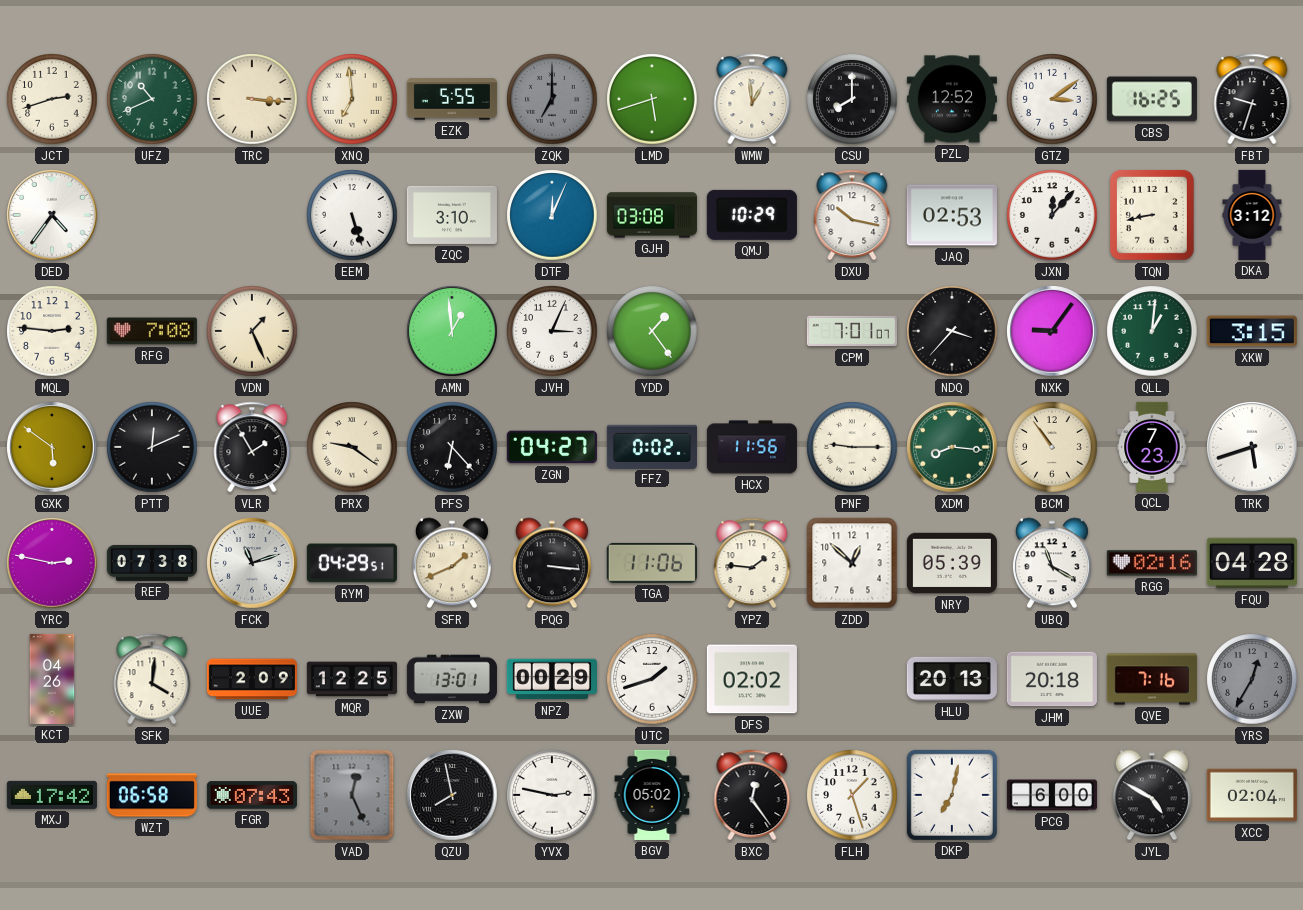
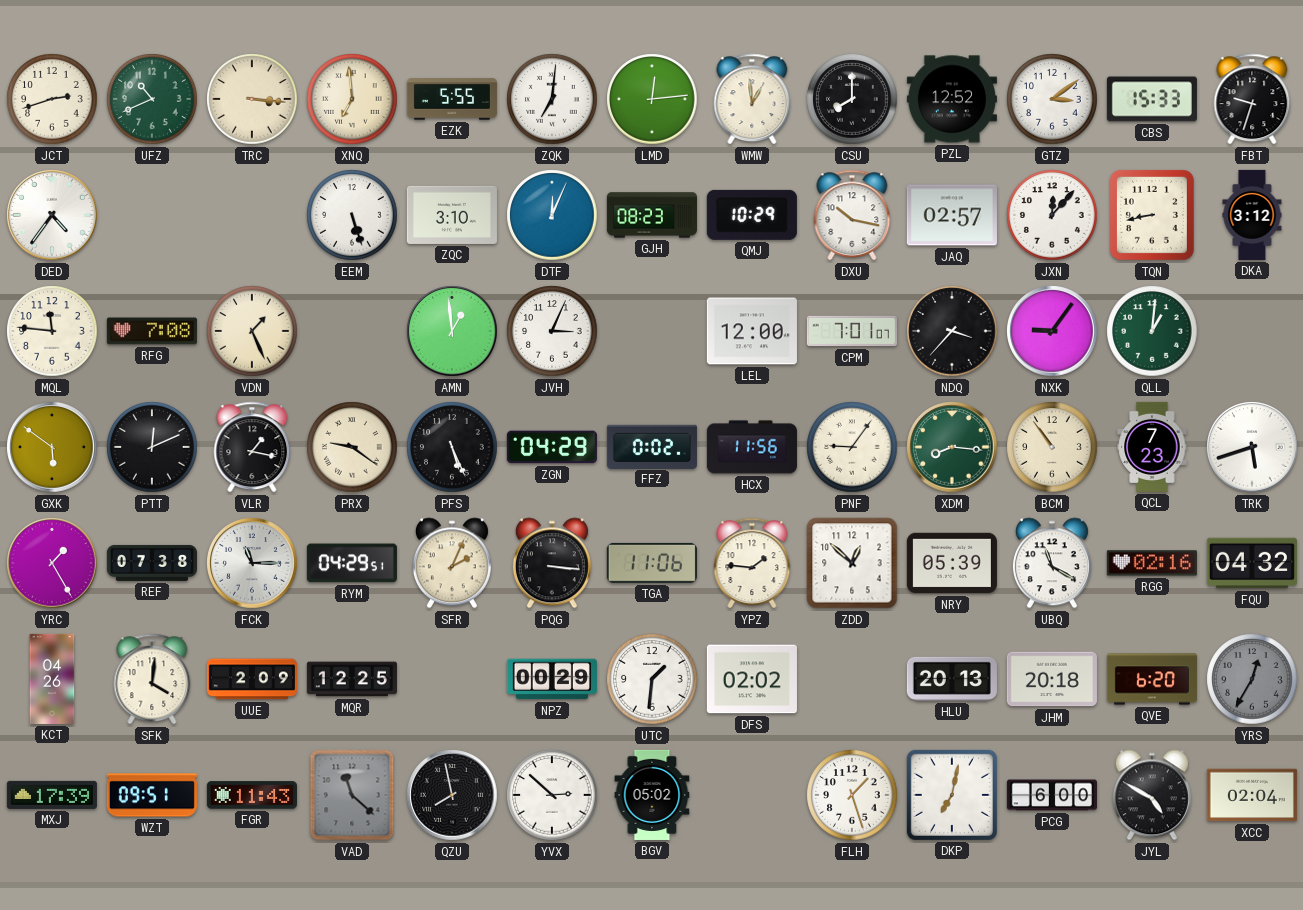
ZQK: 7:00 -> 7:01 (552, 99)
ZQK dial: grey -> white (552, 99)
LMD: 5:42 -> 12:14 (652, 99)
CBS: 16:25 -> 15:33 (1152, 99)
GJH: 03:08 -> 08:23 (652, 215)
JAQ: 02:53 -> 02:57 (952, 215)
MQL: 2:46 -> 11:46 (52, 331)
YDD: 1:24 -> none (652, 331)
LEL: none -> 12:00 (752, 331)
XKW: 3:15 -> none (1252, 331)
VLR: 1:55 -> 1:17 (252, 447)
PFS: 6:23 -> 5:26 (452, 447)
ZGN: 04:27 -> 04:29 (552, 447)
PNF: 9:15 -> 9:06 (852, 447)
YRC: 2:47 -> 1:25 (52, 563)
FCK: 11:12 -> 11:15 (252, 563)
SFR: 1:41 -> 2:04 (452, 563)
FQU: 04:28 -> 04:32 (1252, 563)
ZXW: 13:01 -> none (452, 679)
UTC: 1:42 -> 1:31 (652, 679)
QVE: 7:16 -> 6:20 (1152, 679)
MXJ: 17:42 -> 17:39 (52, 795)
WZT: 06:58 -> 09:51 (152, 795)
FGR: 07:43 -> 11:43 (252, 795)
VAD: 12:26 -> 11:22 (352, 795)
YVX: 2:47 -> 2:52 (552, 795)
BXC: 12:24 -> none (752, 795)
